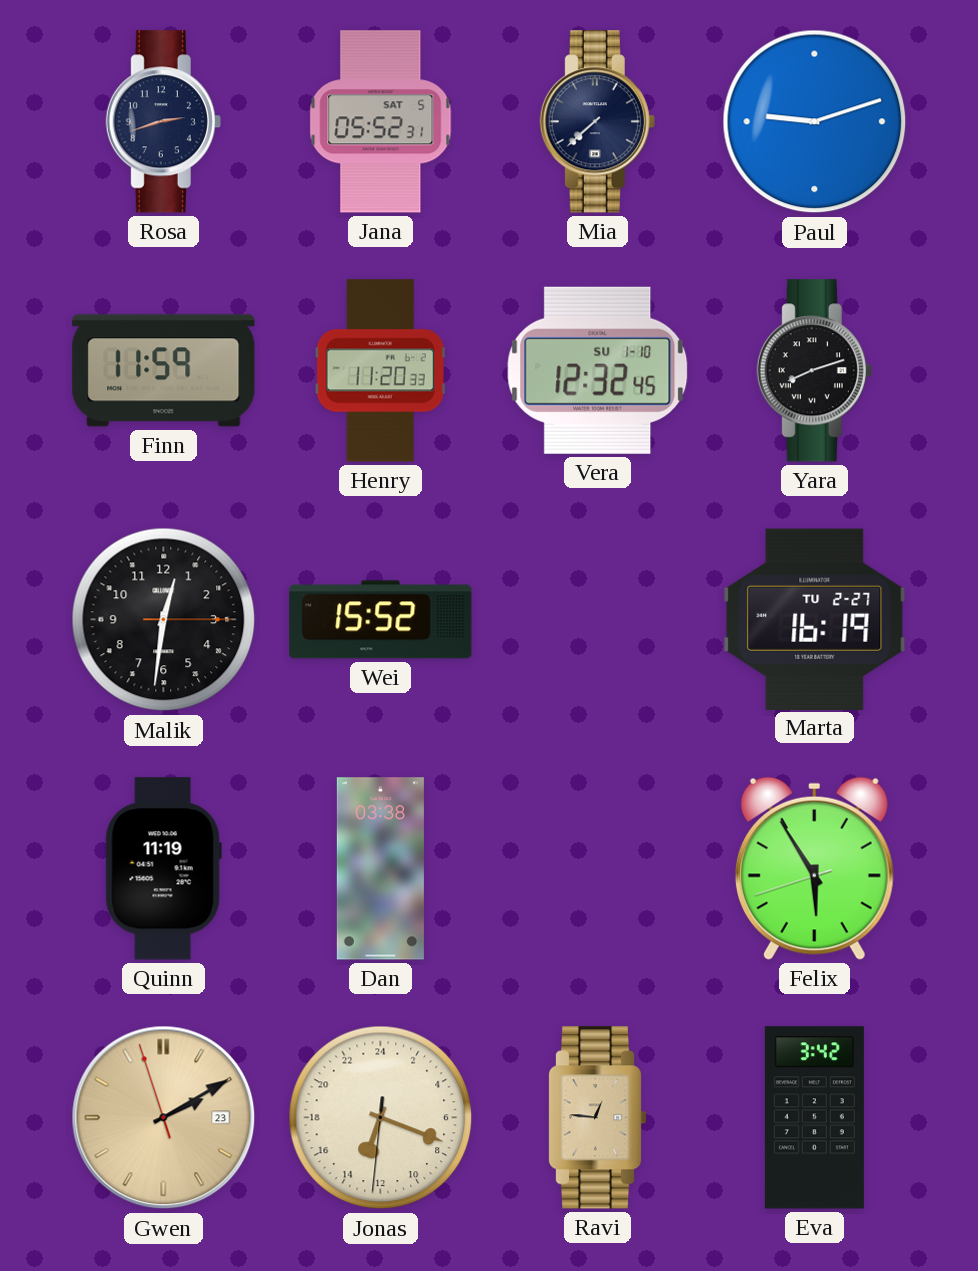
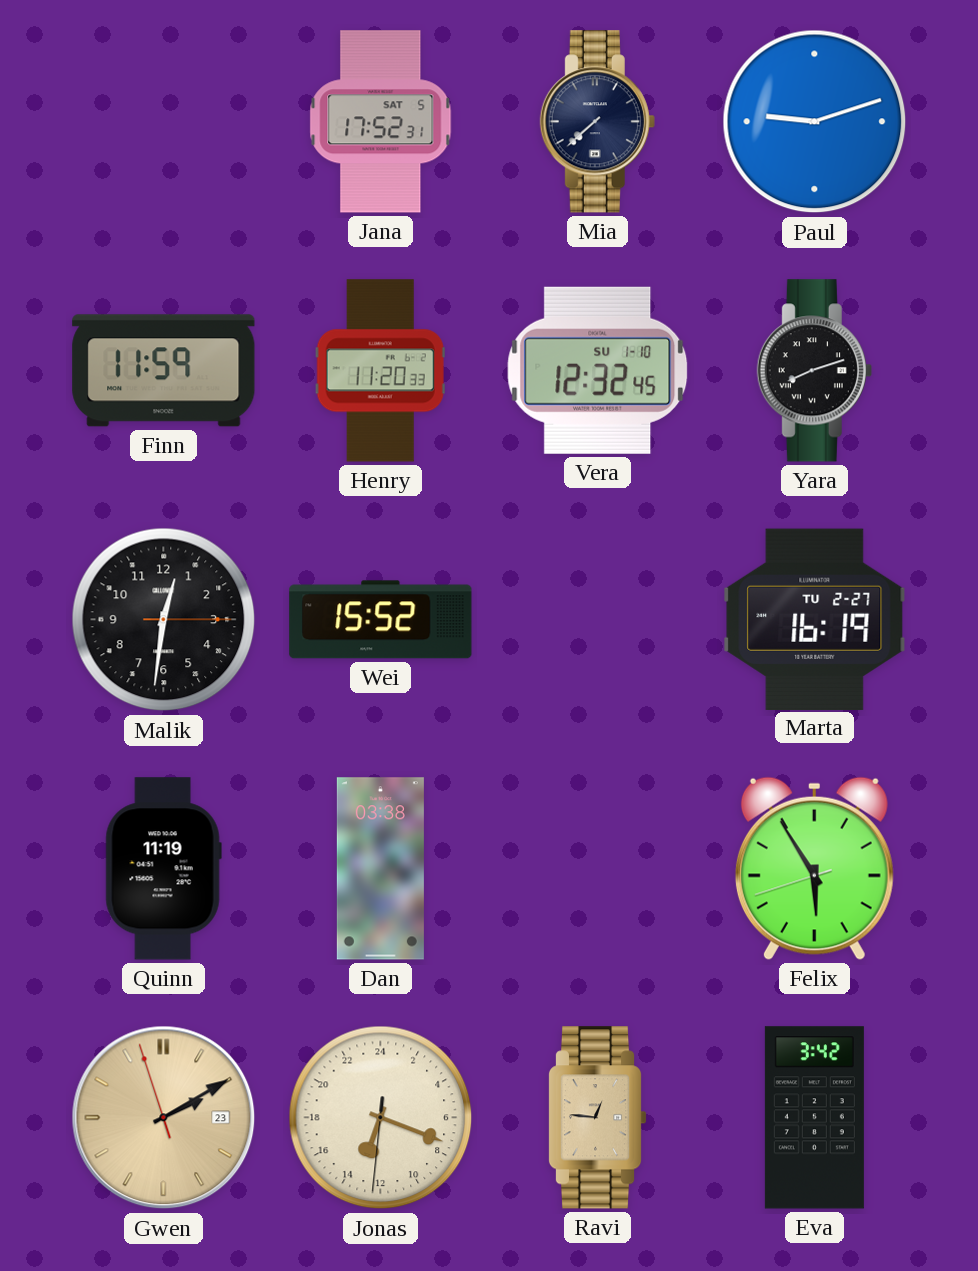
Rosa: 2:42 -> none (163, 122)
Jana: 05:52 -> 17:52 (381, 122)
